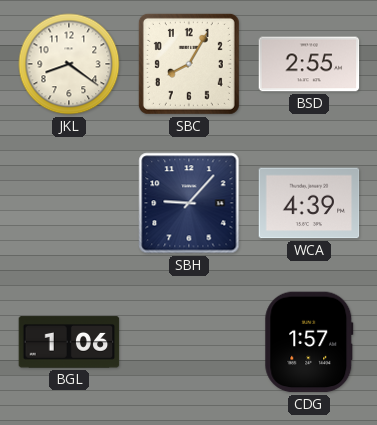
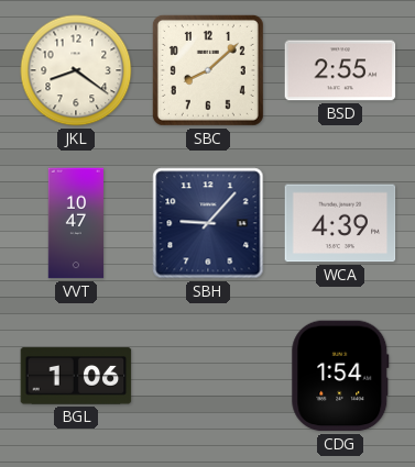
SBC: 8:05 -> 8:08 (208, 70)
VVT: none -> 10:47 (76, 223)
CDG: 1:57 -> 1:54 (340, 376)
